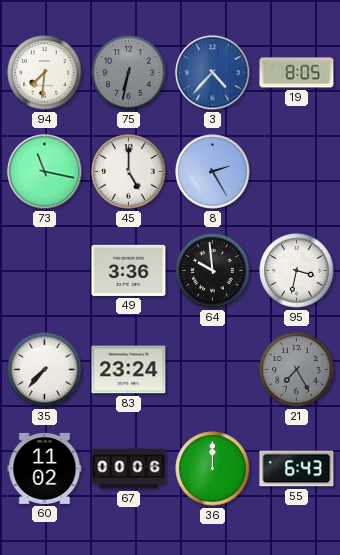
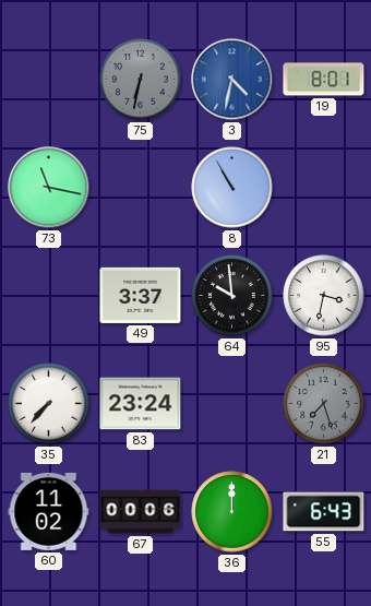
94: 7:31 -> none (45, 73)
3: 4:37 -> 4:32 (232, 80)
19: 8:05 -> 8:01 (324, 80)
45: 5:00 -> none (129, 172)
8: 2:25 -> 10:55 (232, 188)
49: 3:36 -> 3:37 (141, 295)
21: 7:25 -> 7:27 (324, 404)
